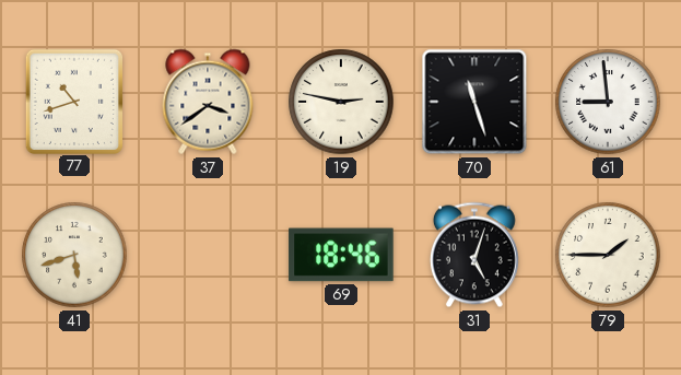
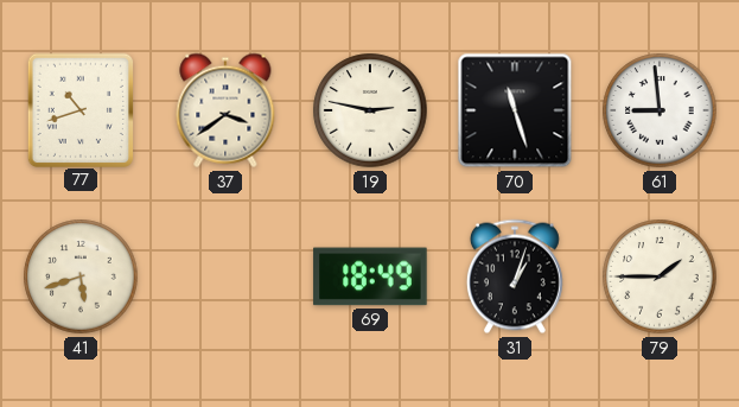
69: 18:46 -> 18:49 (370, 276)
31: 5:03 -> 1:03 (515, 276)
